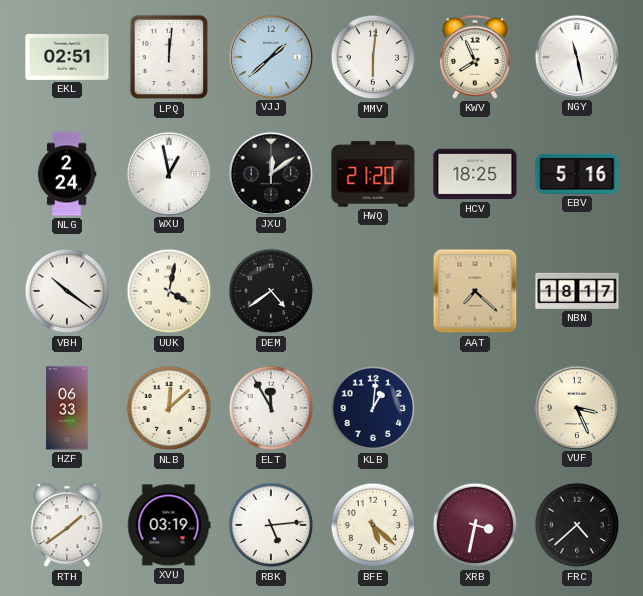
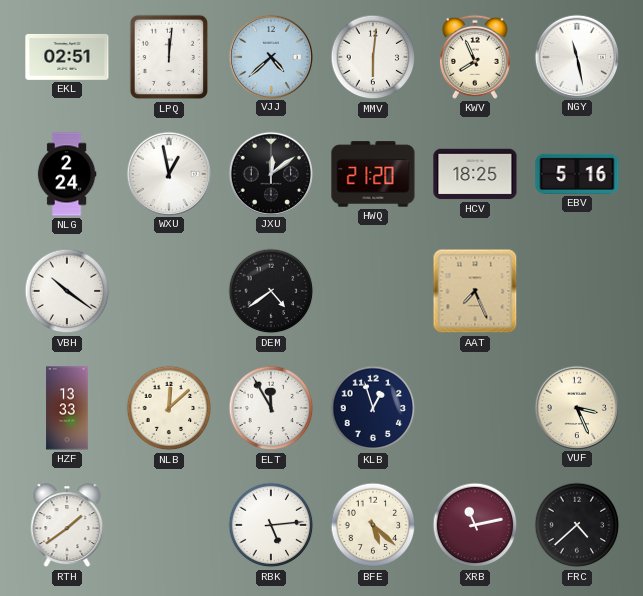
VJJ: 1:38 -> 4:38 (270, 56)
UUK: 4:02 -> none (169, 291)
AAT: 7:22 -> 7:26 (475, 291)
NBN: 18:17 -> none (577, 291)
HZF: 06:33 -> 13:33 (67, 408)
KLB: 1:01 -> 12:57 (373, 408)
XVU: 03:19 -> none (169, 525)
XRB: 3:32 -> 11:13 (475, 525)
